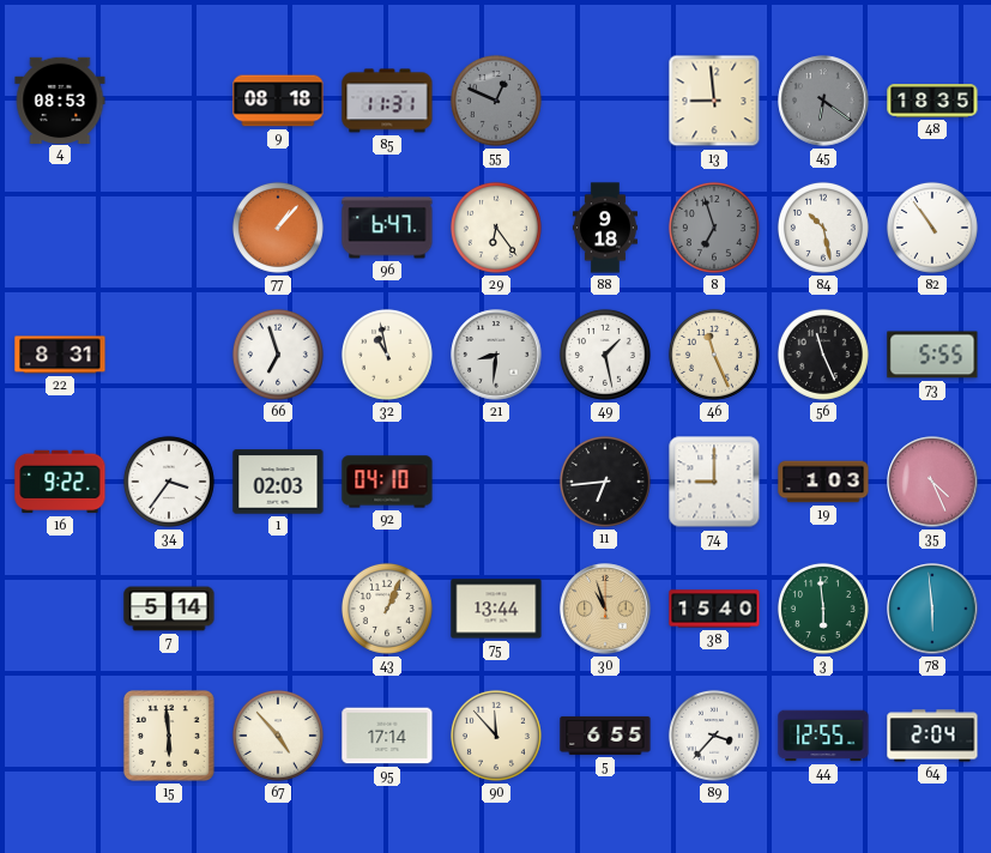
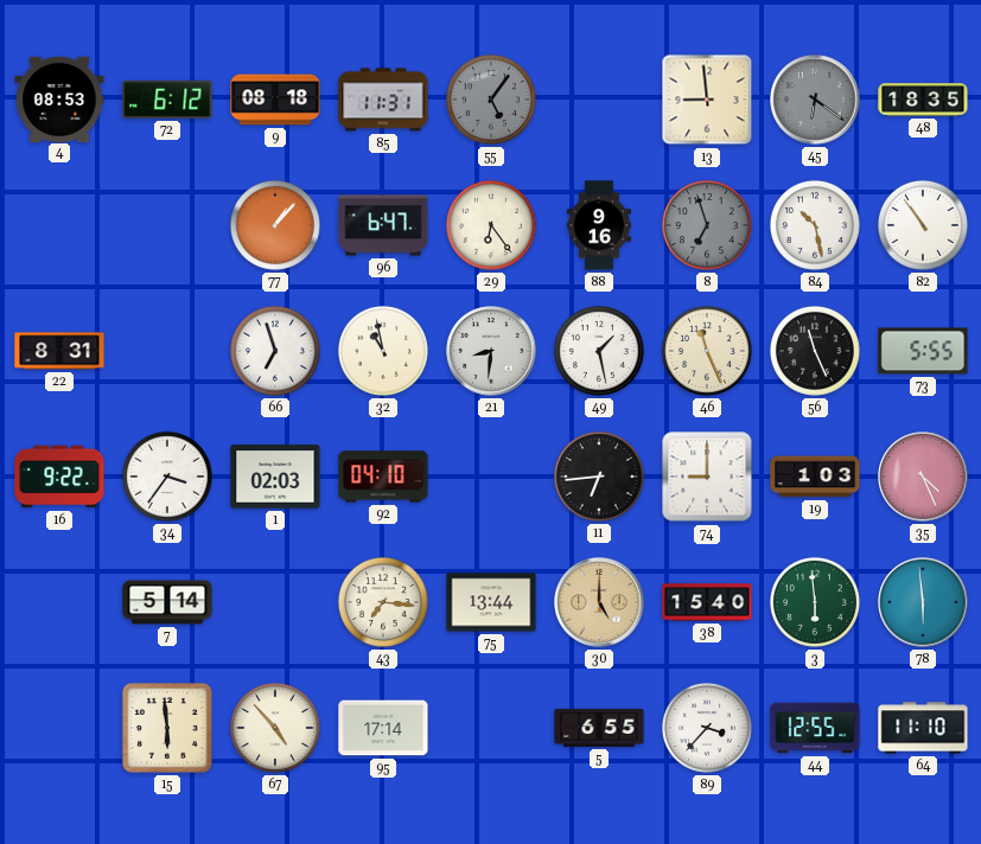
72: none -> 6:12 (167, 100)
55: 12:49 -> 5:06 (491, 100)
88: 9:18 -> 9:16 (599, 225)
43: 1:04 -> 7:16 (383, 602)
30: 10:57 -> 5:00 (599, 602)
90: 11:53 -> none (496, 736)
64: 2:04 -> 11:10 (923, 728)
